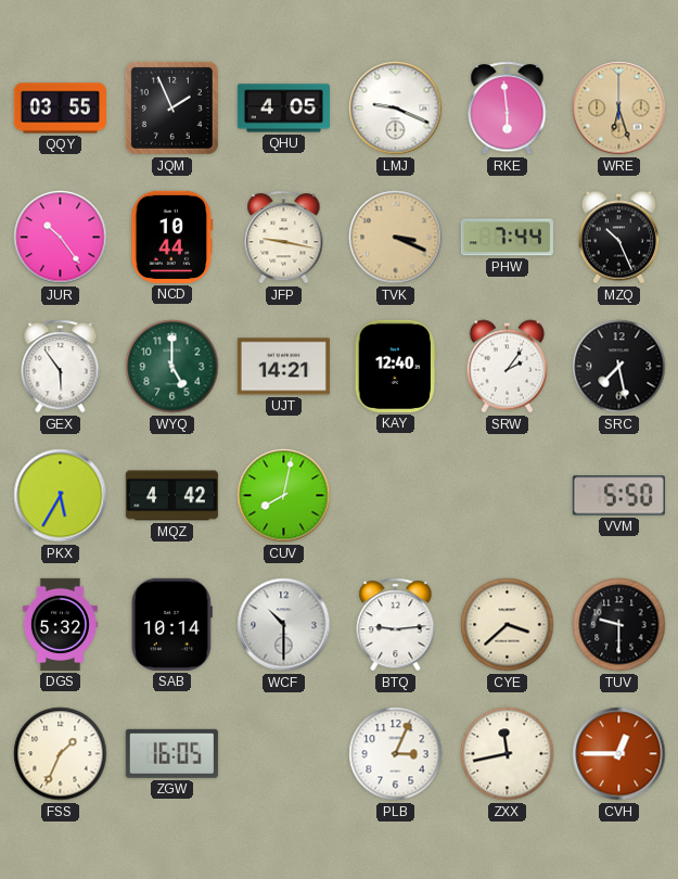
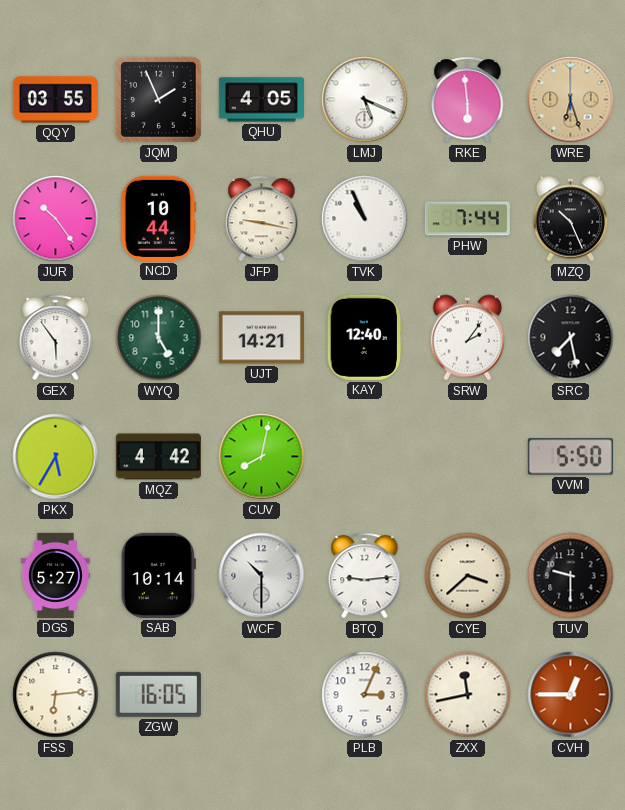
LMJ: 9:19 -> 5:19 (365, 100)
TVK: 3:19 -> 10:56 (365, 219)
TVK dial: champagne -> white (365, 219)
DGS: 5:32 -> 5:27 (55, 575)
FSS: 1:34 -> 6:14 (56, 695)
